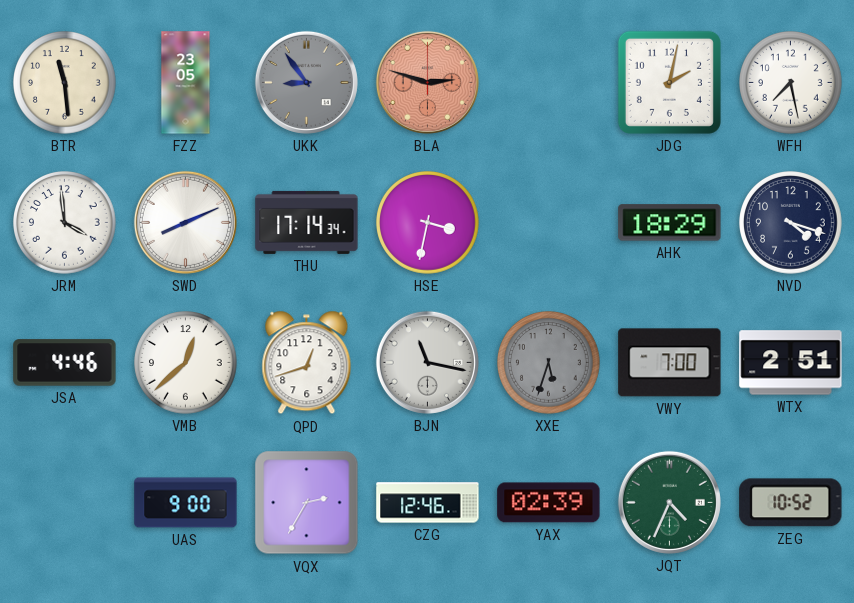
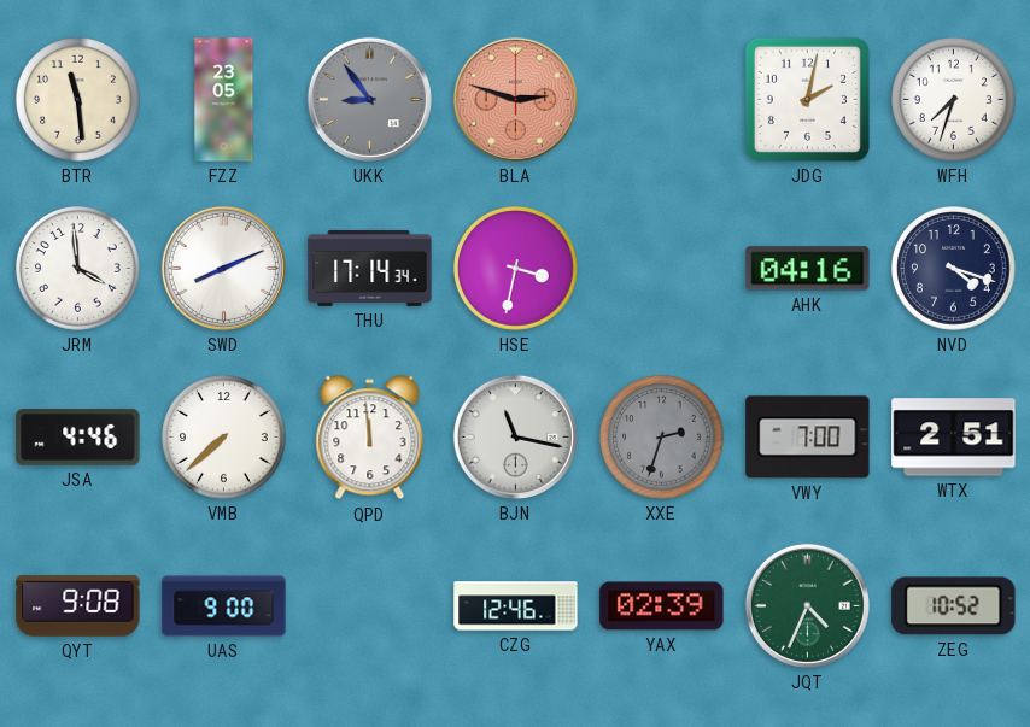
WFH: 7:28 -> 7:33 (954, 100)
AHK: 18:29 -> 04:16 (808, 269)
VMB: 12:38 -> 7:38 (224, 438)
QPD: 12:42 -> 11:59 (370, 438)
XXE: 5:33 -> 2:33 (662, 438)
QYT: none -> 9:08 (78, 606)
VQX: 2:35 -> none (307, 503)
